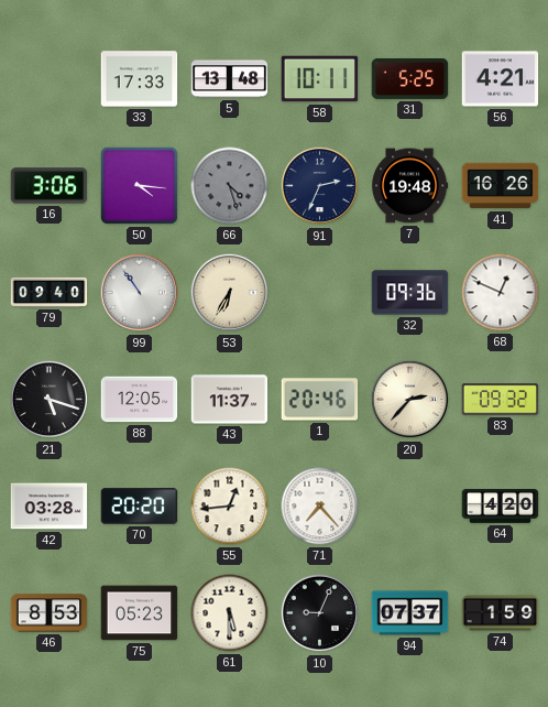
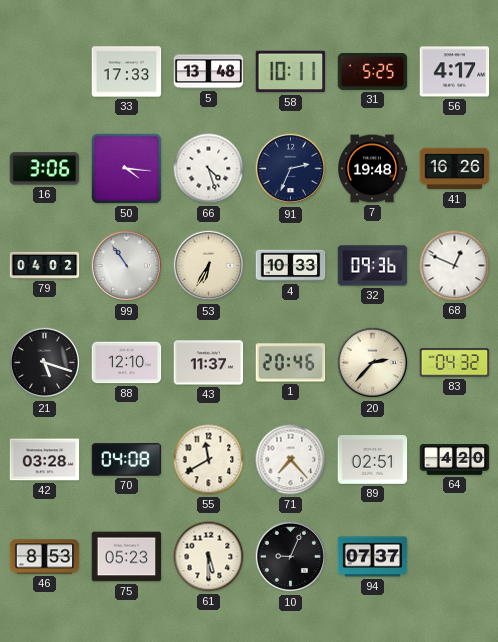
56: 4:21 -> 4:17 (455, 72)
66 dial: grey -> white (209, 169)
79: 09:40 -> 04:02 (45, 265)
4: none -> 10:33 (291, 266)
88: 12:05 -> 12:10 (127, 363)
83: 09:32 -> 04:32 (455, 363)
70: 20:20 -> 04:08 (127, 460)
55: 12:44 -> 11:40 (209, 460)
89: none -> 02:51 (373, 460)
74: 1:59 -> none (501, 613)
